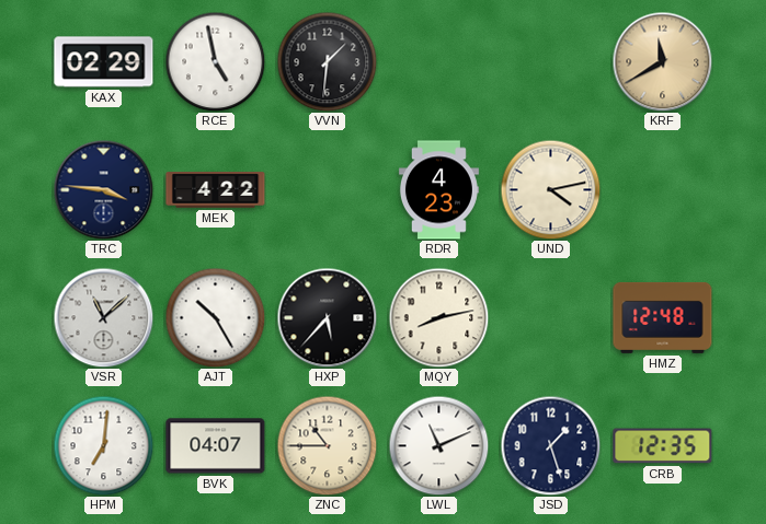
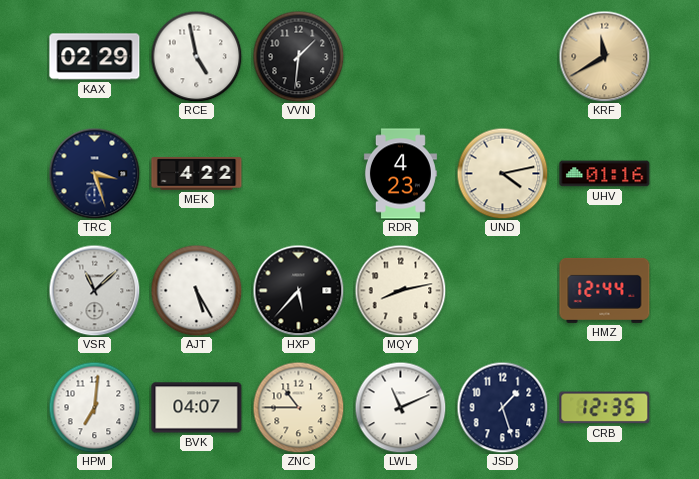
TRC: 3:46 -> 3:27 (94, 173)
UHV: none -> 01:16 (605, 174)
AJT: 10:25 -> 5:25 (196, 290)
HMZ: 12:48 -> 12:44 (605, 290)
